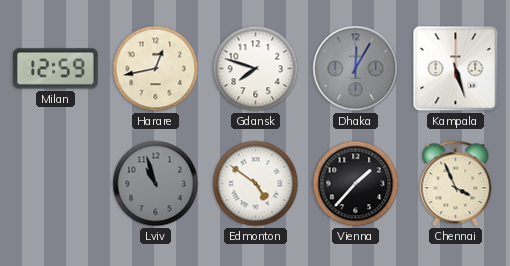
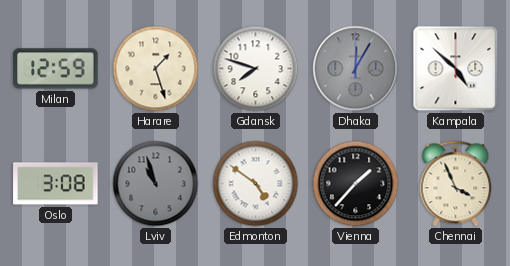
Harare: 12:43 -> 1:27 (156, 69)
Kampala: 5:27 -> 4:52 (456, 69)
Oslo: none -> 3:08 (56, 184)
